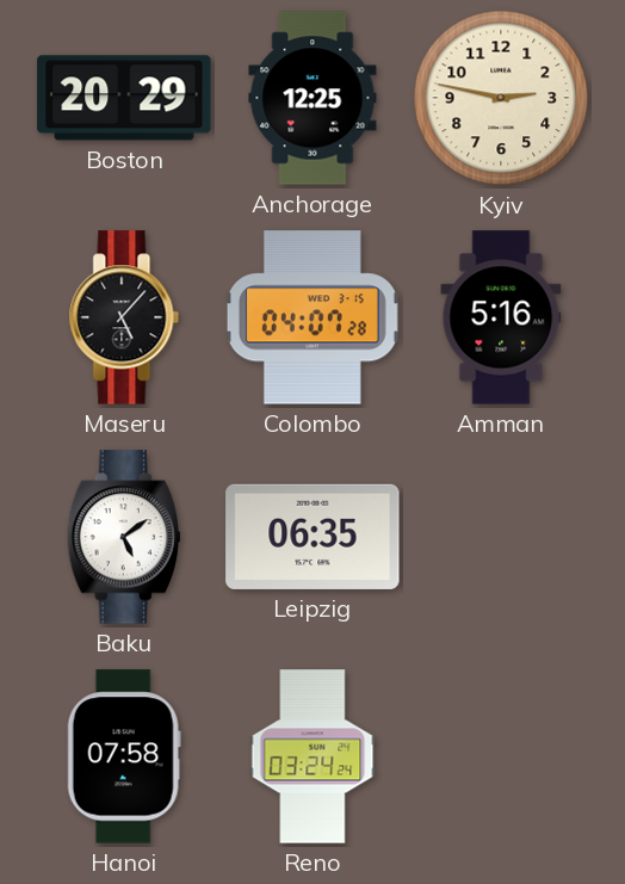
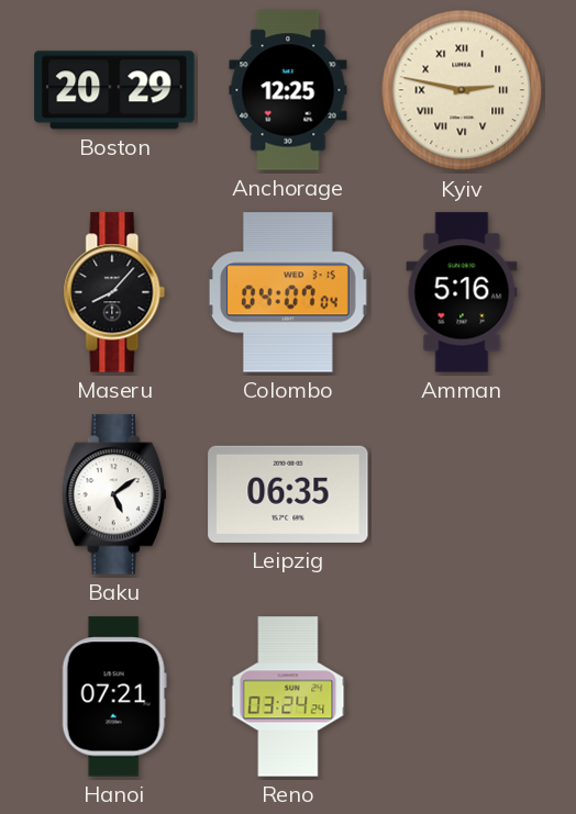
Kyiv numerals: Arabic -> Roman (462, 90)
Maseru: 5:07 -> 8:07 (114, 292)
Colombo: 04:07:28 -> 04:07:04 (288, 292)
Hanoi: 07:58 -> 07:21 (114, 696)
